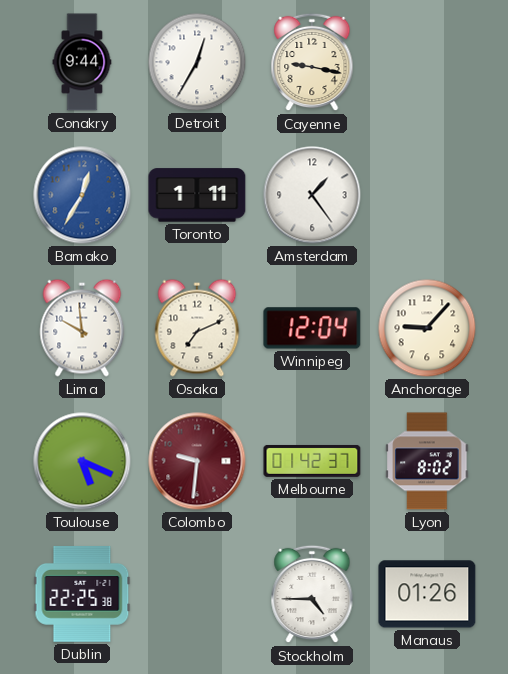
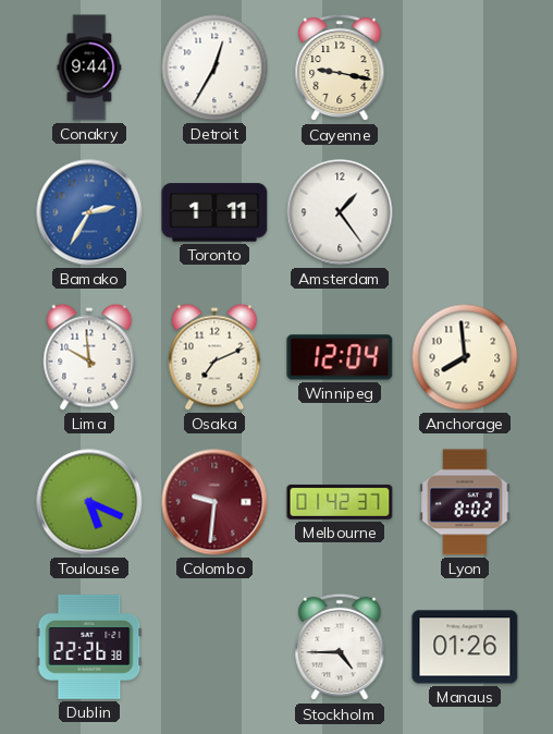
Bamako: 12:35 -> 2:35 (89, 212)
Anchorage: 9:07 -> 7:59 (465, 357)
Dublin: 22:25 -> 22:26 (89, 647)
